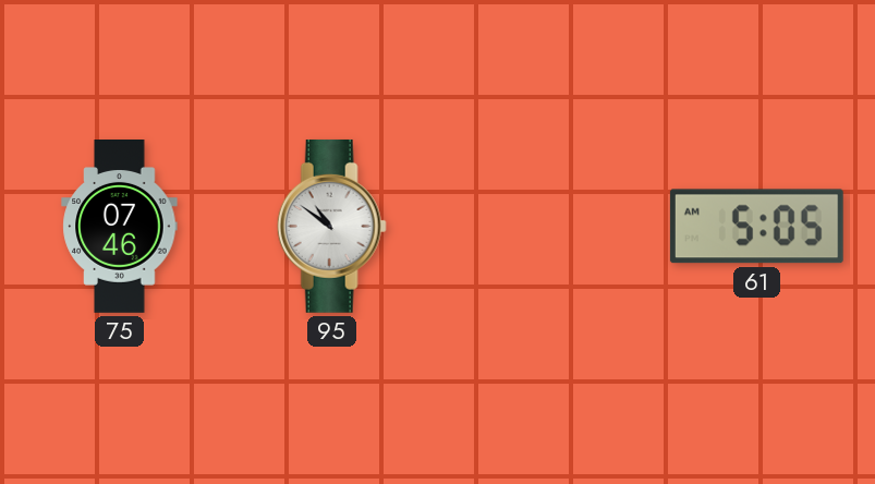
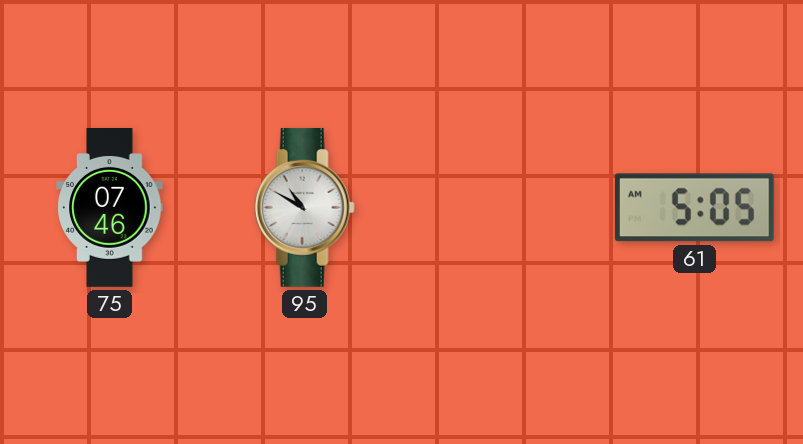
95: 10:51 -> 10:50 (304, 207)
